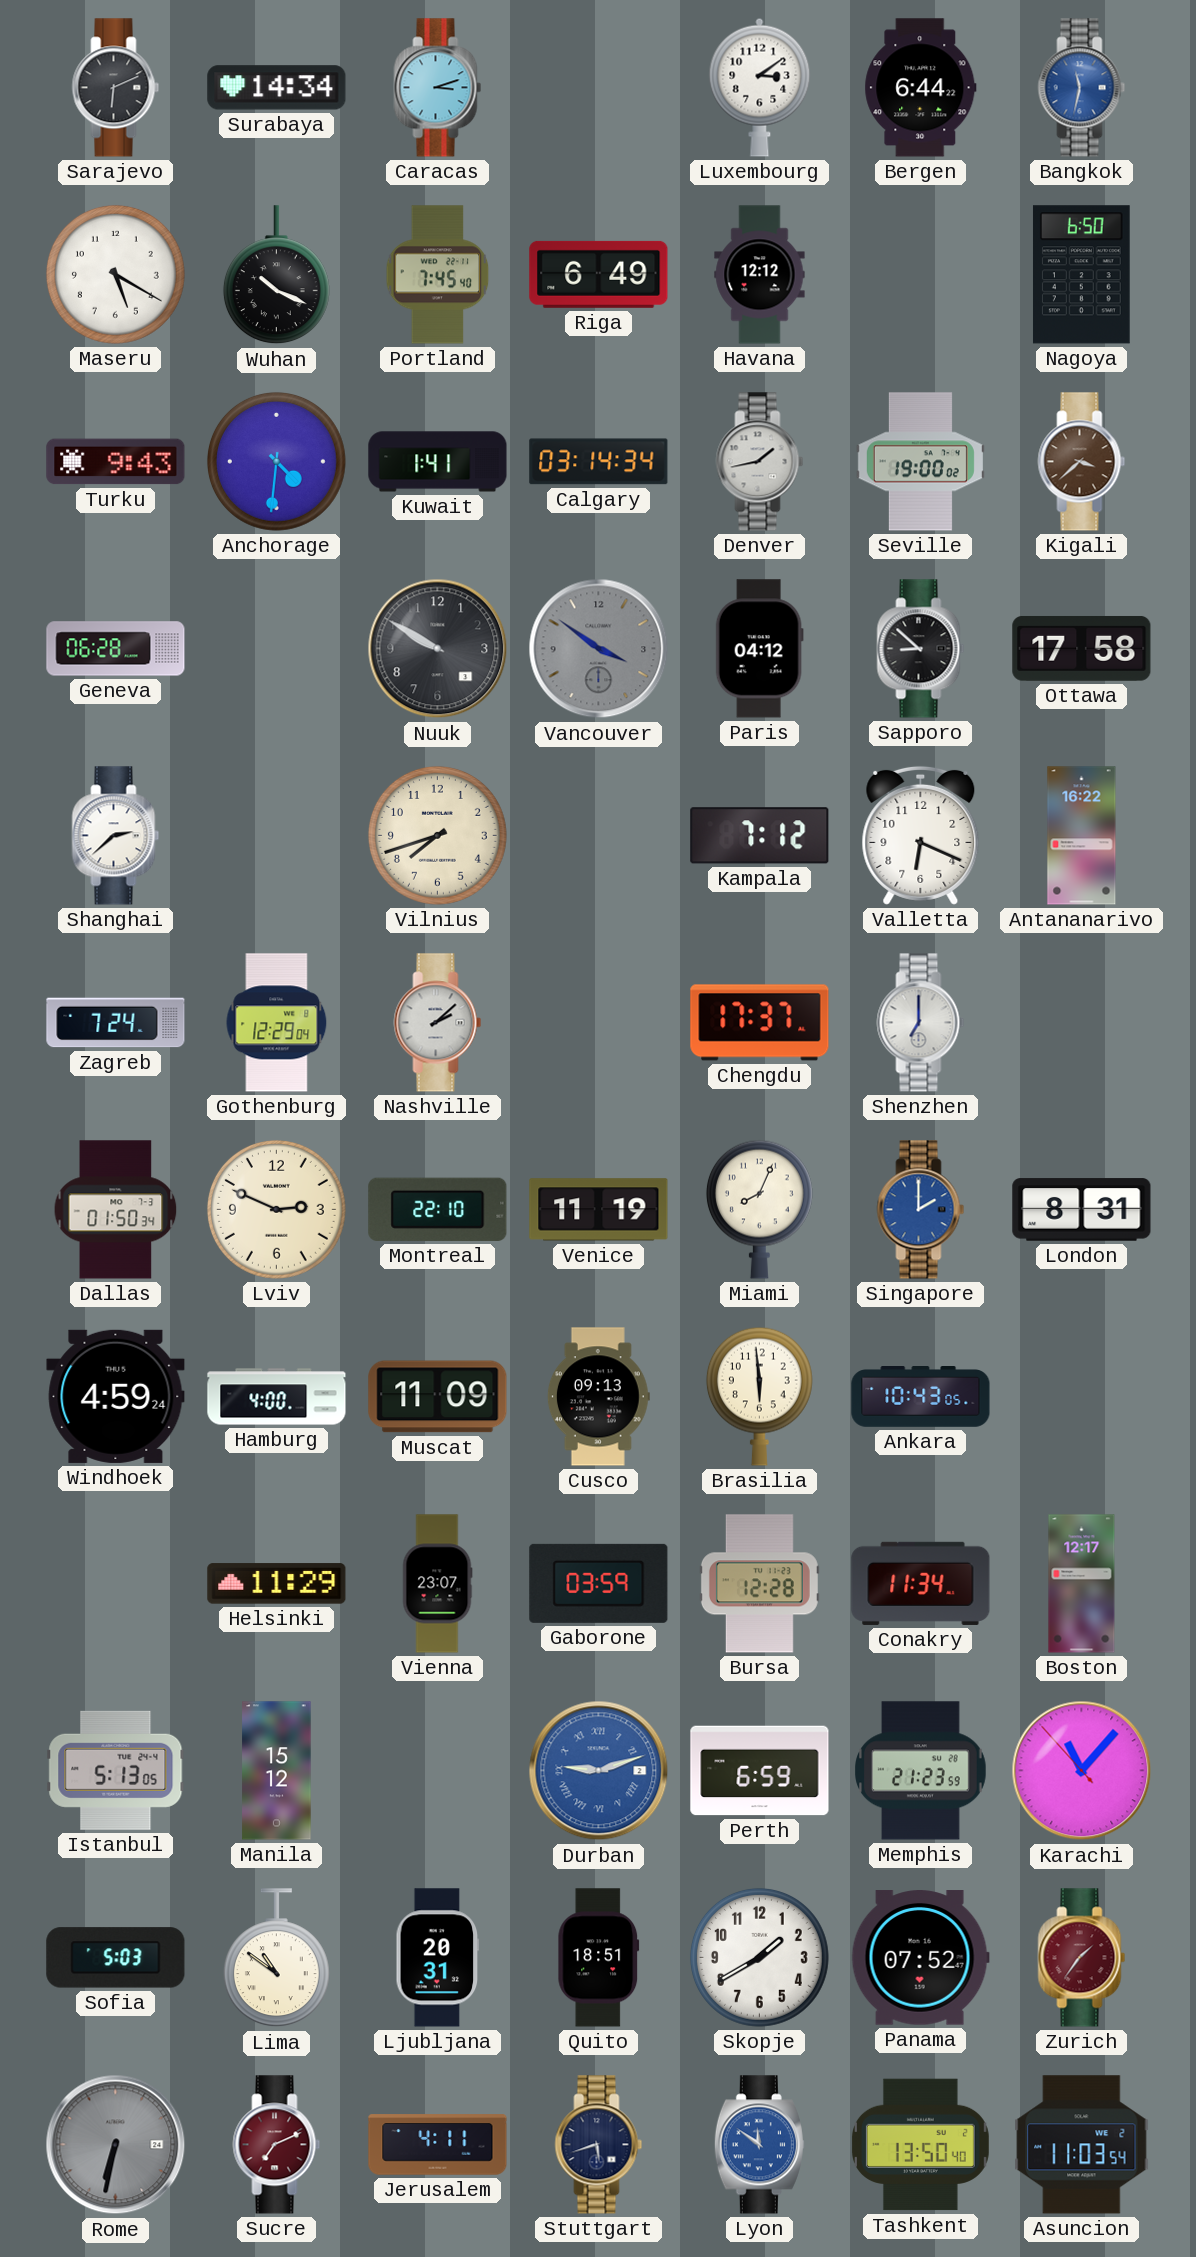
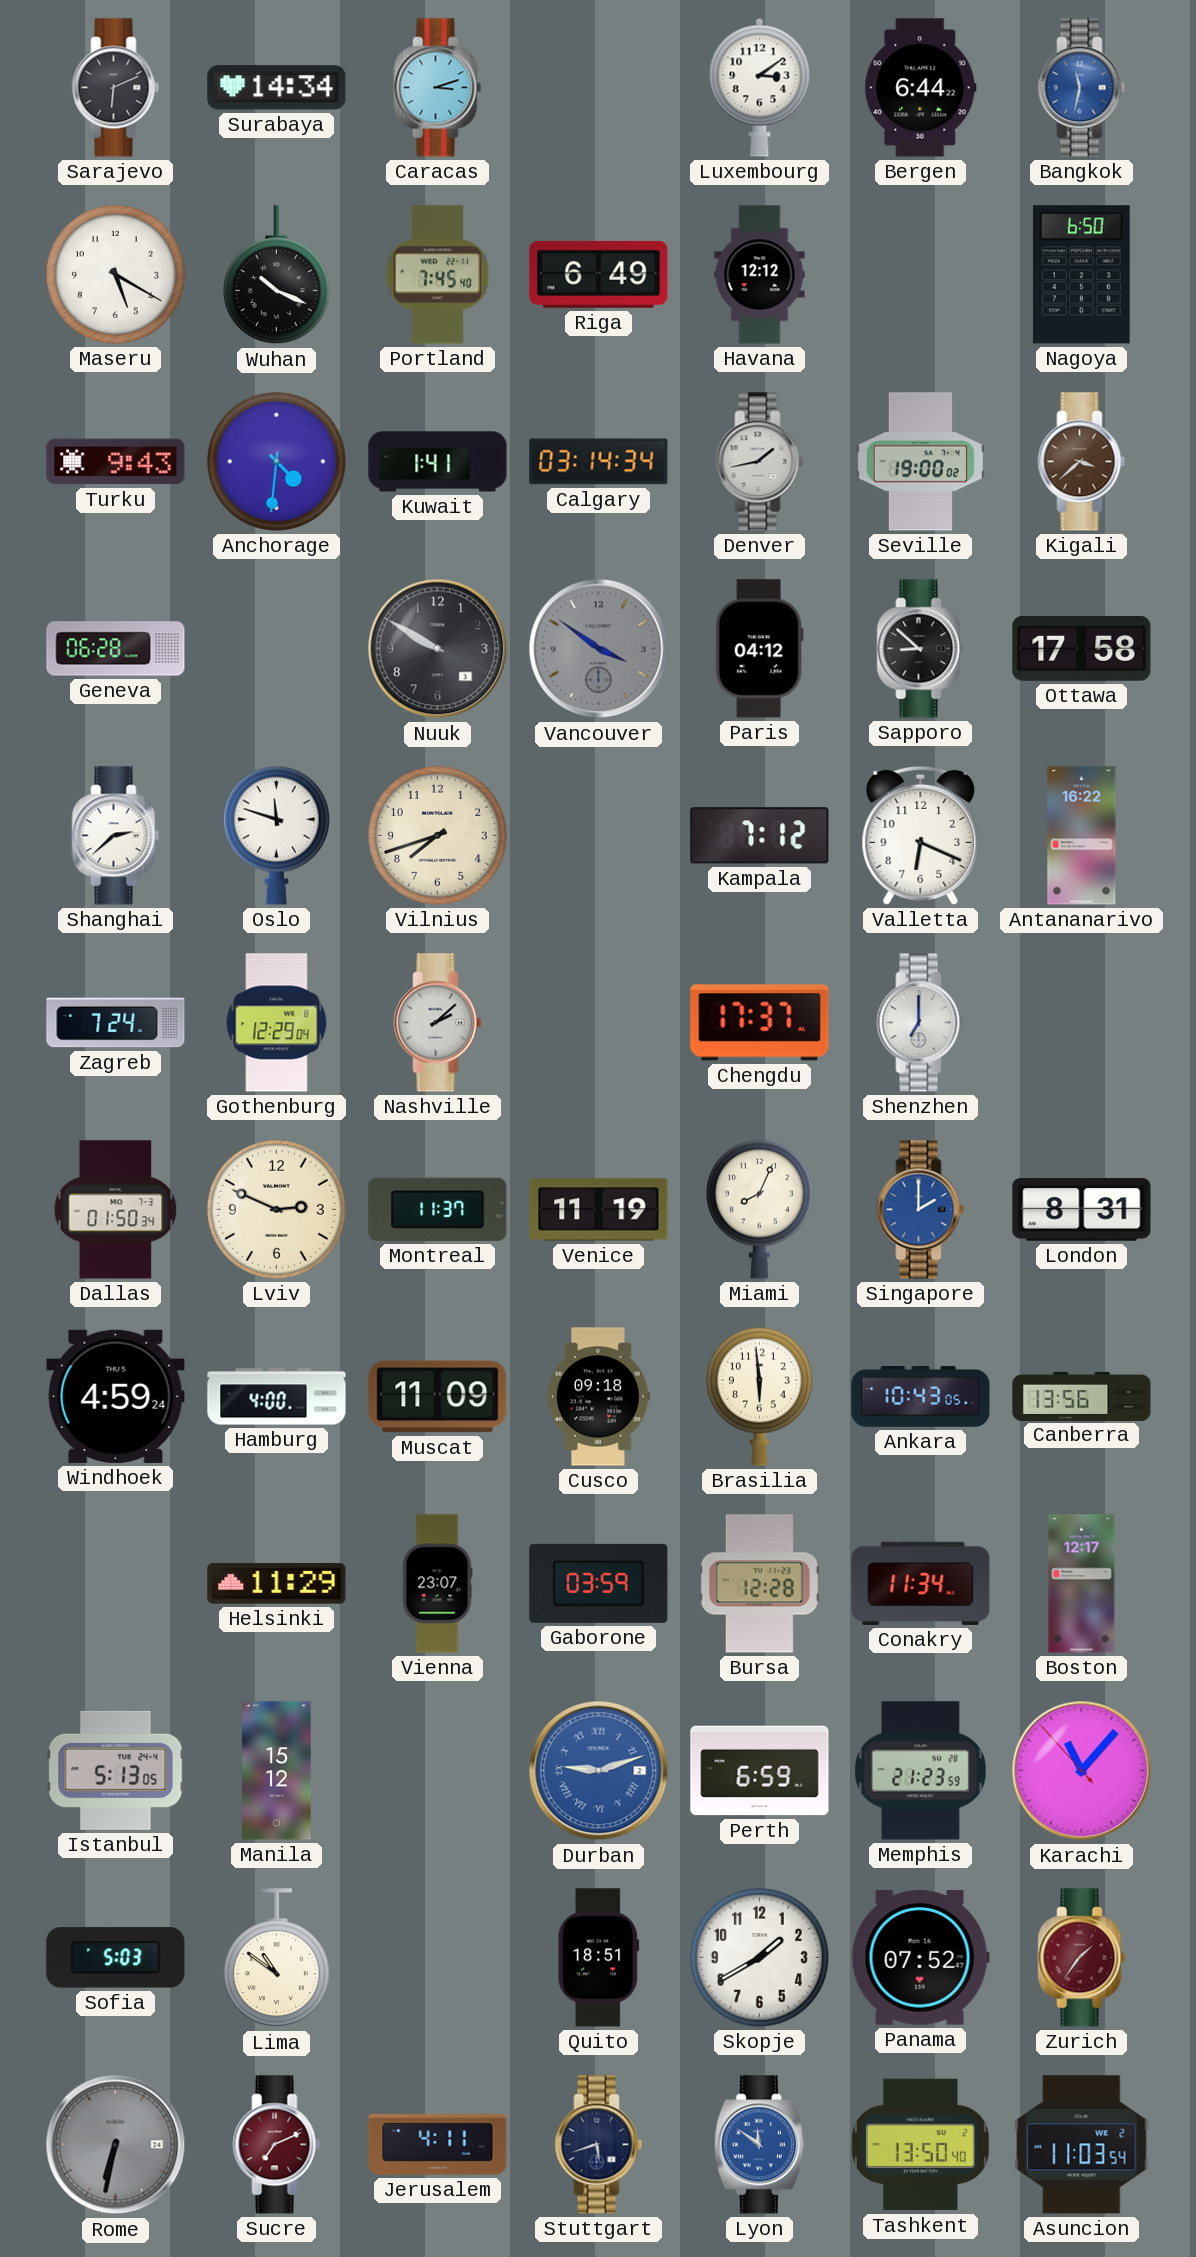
Oslo: none -> 11:48 (276, 835)
Montreal: 22:10 -> 11:37 (438, 1209)
Cusco: 09:13 -> 09:18 (598, 1397)
Canberra: none -> 13:56 (1082, 1396)
Ljubljana: 20:31 -> none (438, 1958)
